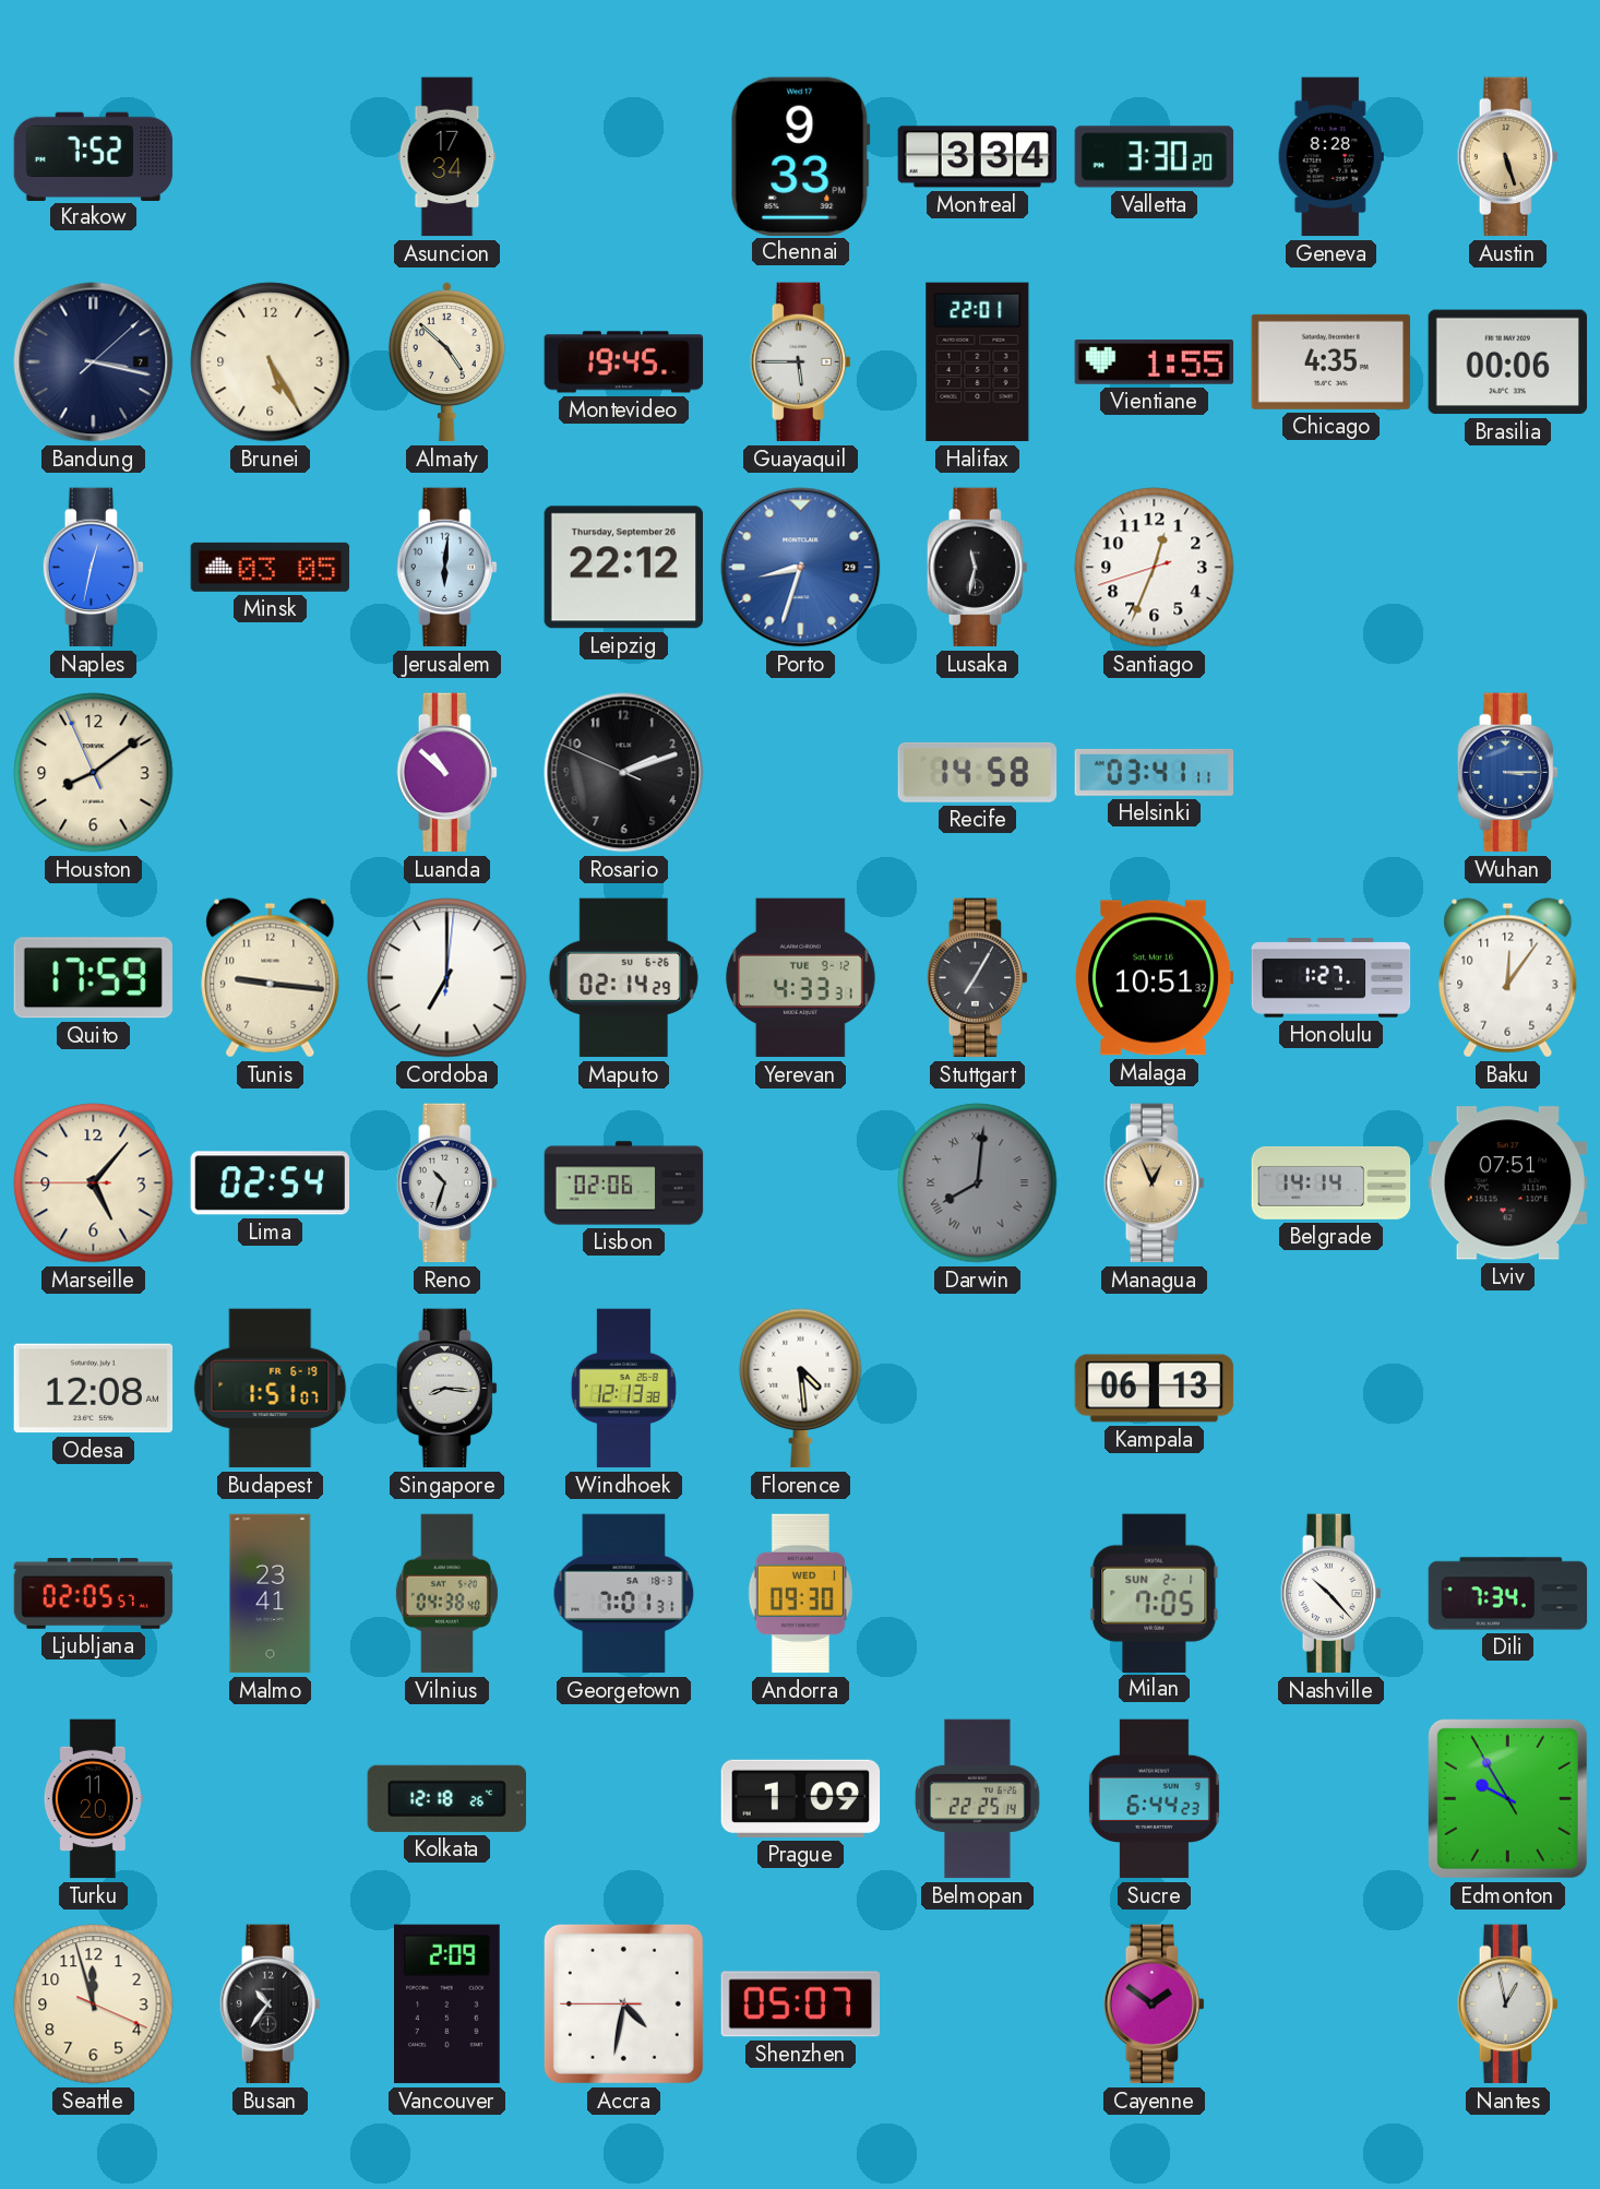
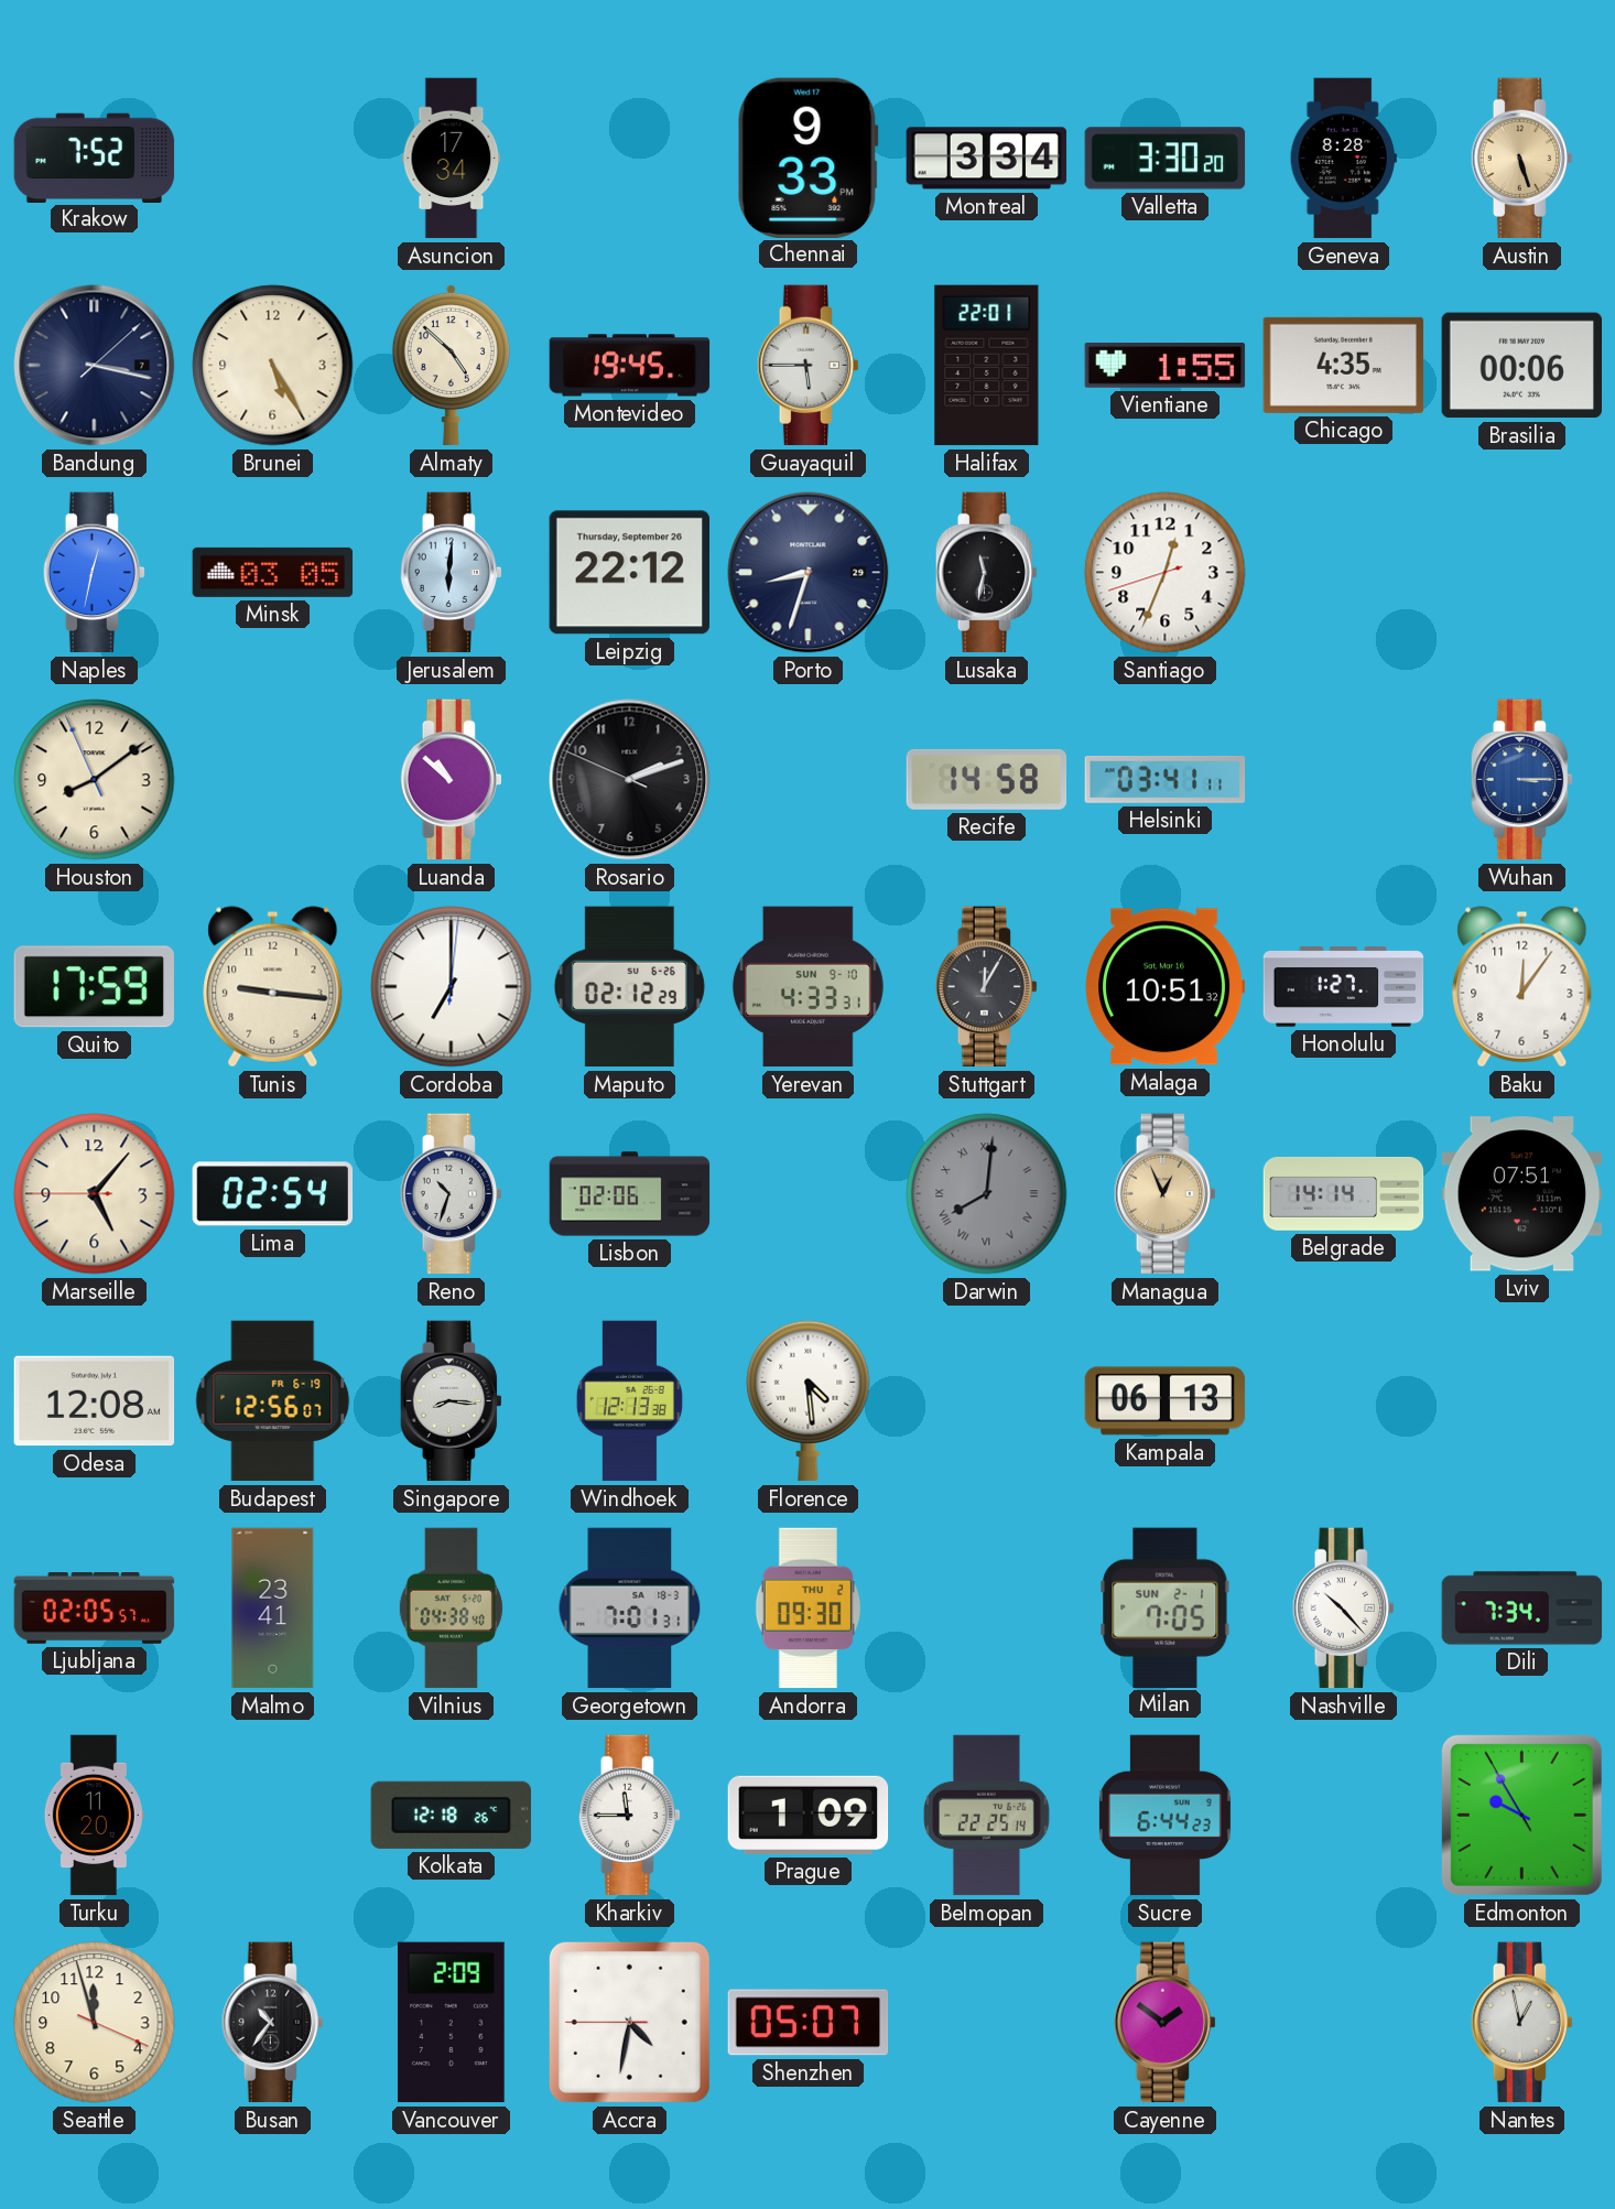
Porto dial: blue -> navy (809, 573)
Maputo: 02:14 -> 02:12 (629, 987)
Yerevan date: TUE 9-12 -> SUN 9-10 (807, 987)
Stuttgart: 7:05 -> 12:05 (986, 987)
Budapest: 1:51 -> 12:56 (273, 1401)
Andorra date: WED 1 -> THU 2 (807, 1609)
Kharkiv: none -> 11:45 (629, 1816)
